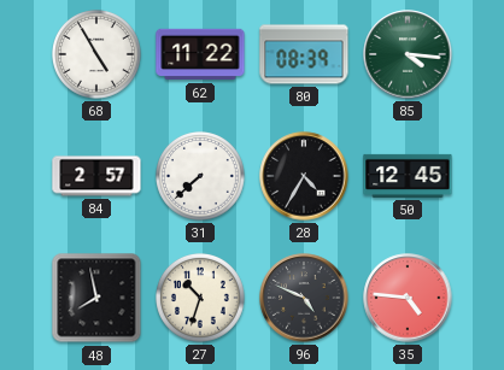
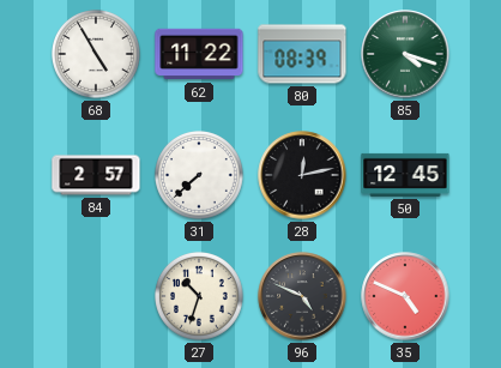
85: 4:16 -> 4:18 (405, 54)
28: 4:35 -> 12:13 (302, 175)
48: 7:58 -> none (96, 298)
35: 4:46 -> 4:49 (405, 296)
